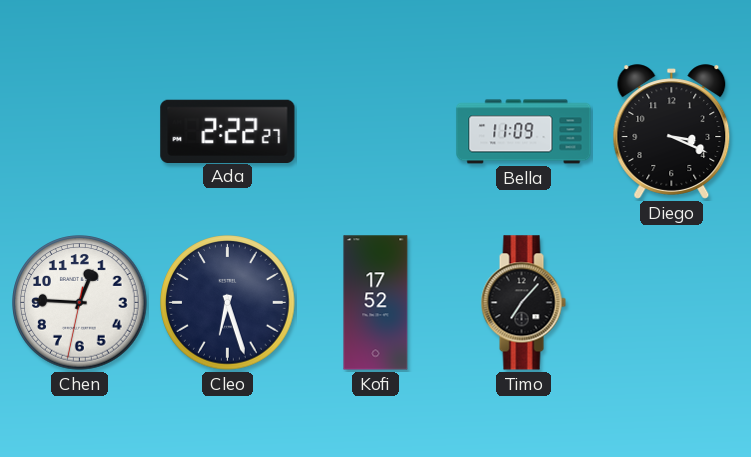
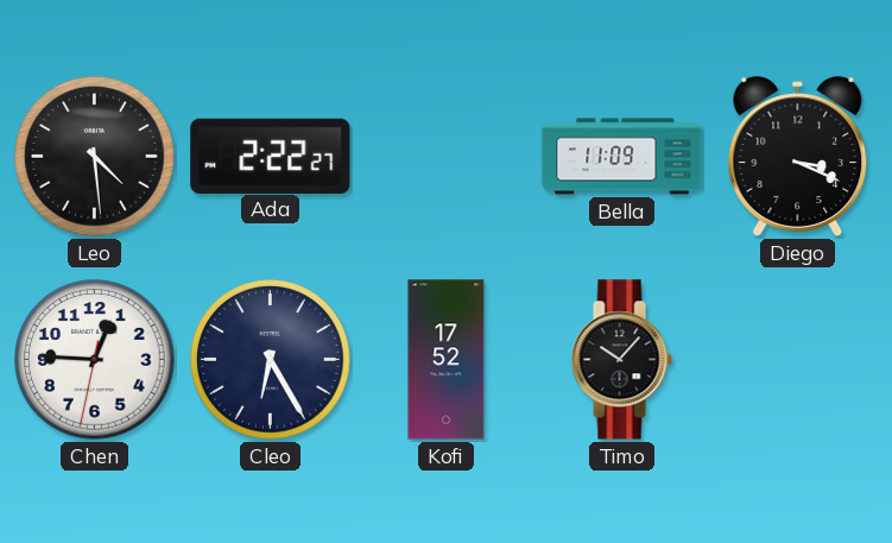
Leo: none -> 4:29 (95, 157)
Cleo: 6:27 -> 6:25 (271, 360)
Timo: 7:07 -> 10:07 (621, 360)
